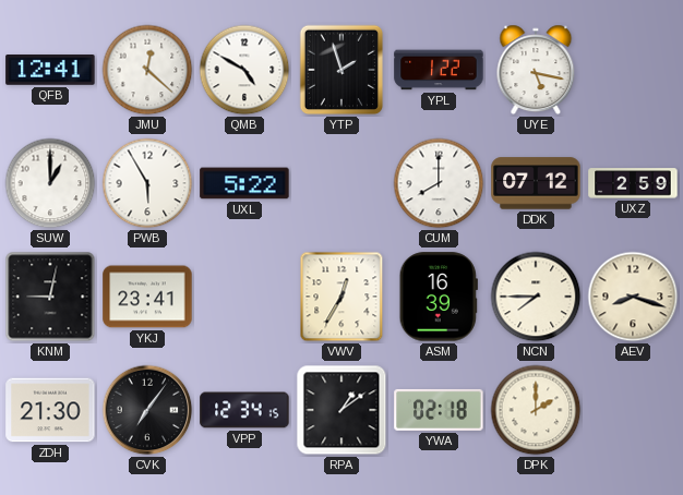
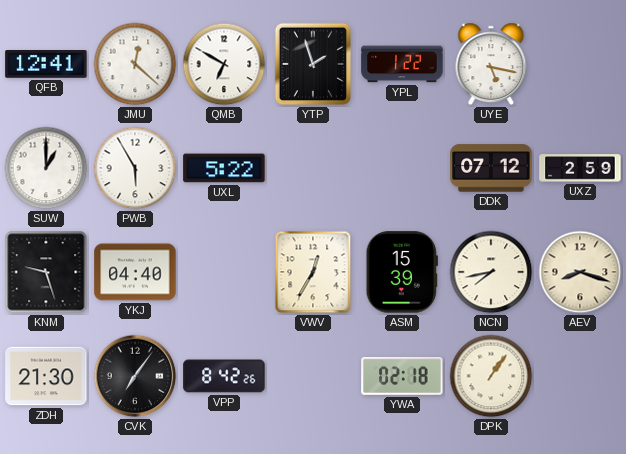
QMB: 4:50 -> 6:50 (224, 64)
CUM: 8:00 -> none (439, 183)
KNM: 9:02 -> 9:27 (46, 272)
YKJ: 23:41 -> 04:40 (135, 272)
ASM: 16:39 -> 15:39 (402, 272)
NCN: 7:45 -> 7:43 (491, 272)
VPP: 12:34 -> 8:42 (224, 376)
RPA: 1:09 -> none (341, 410)
DPK: 2:00 -> 1:06 (491, 376)
